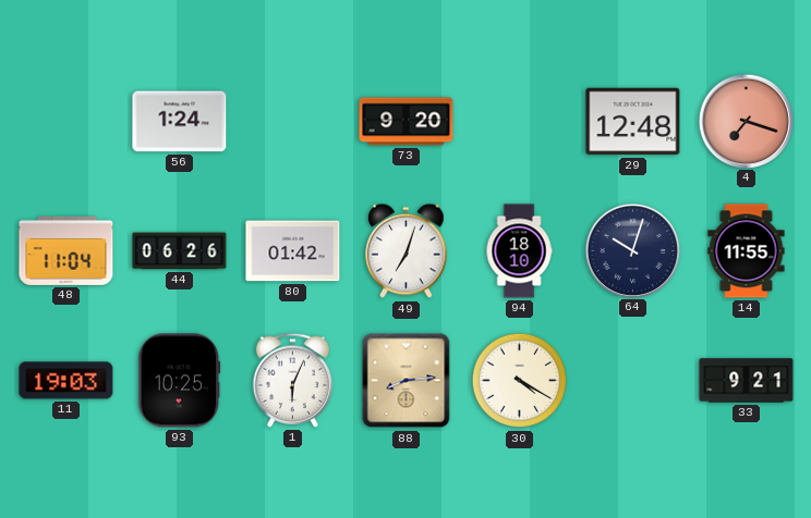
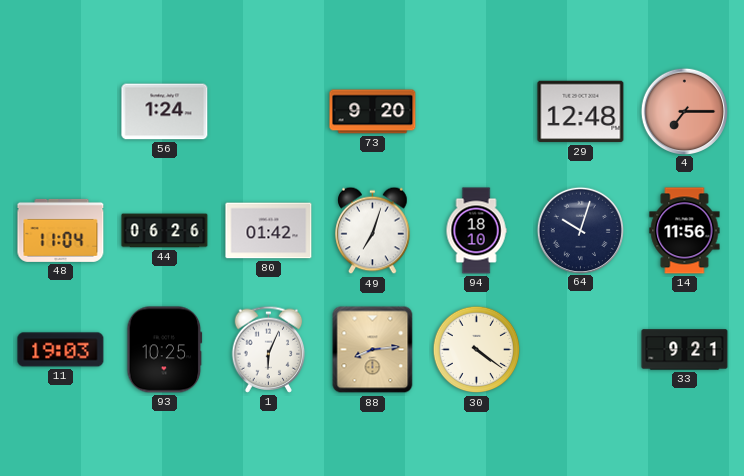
4: 7:18 -> 7:15 (684, 111)
14: 11:55 -> 11:56 (685, 231)
30: 4:20 -> 4:21 (477, 350)
